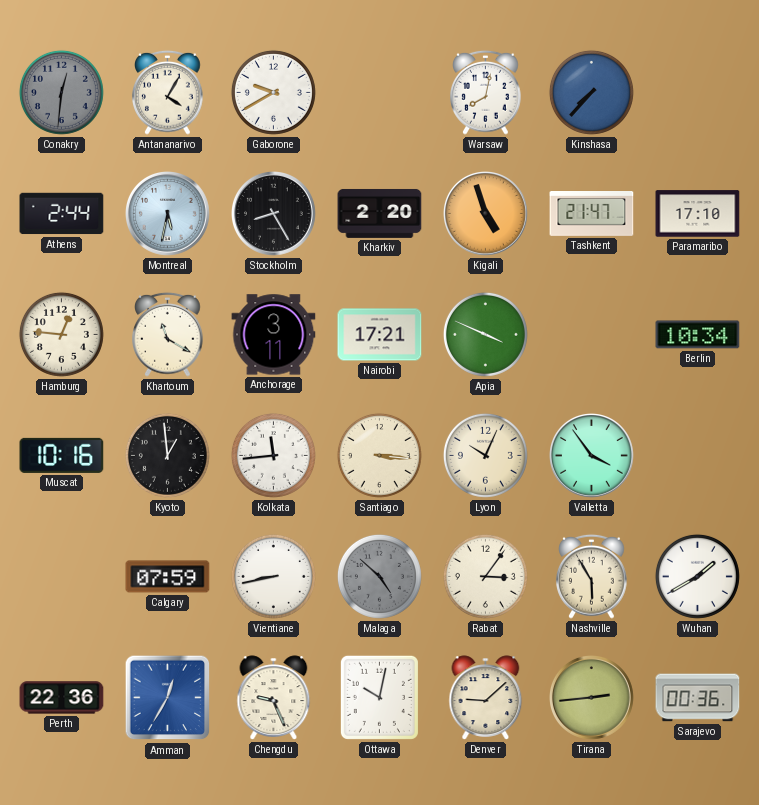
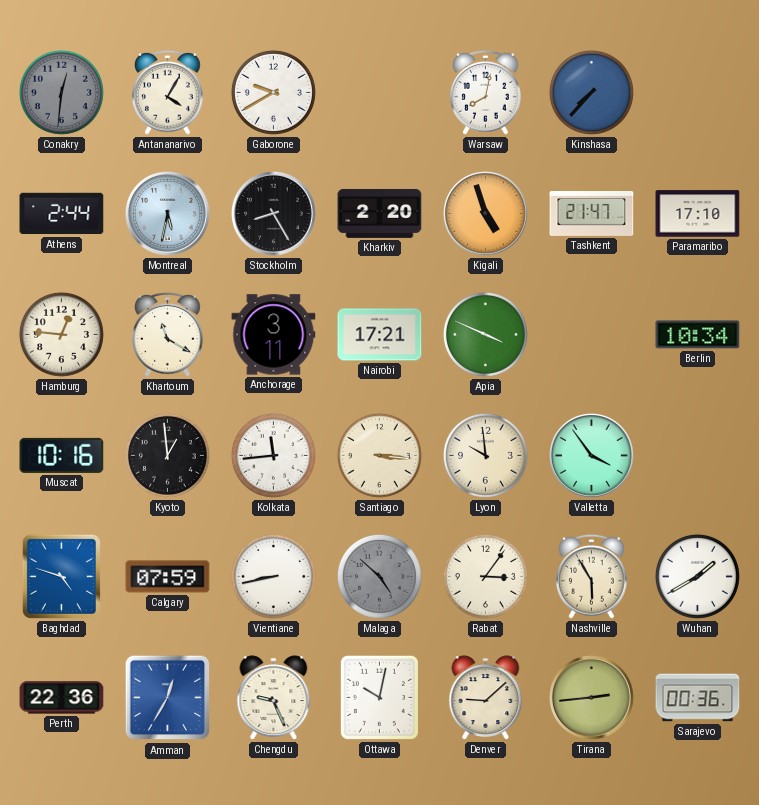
Lyon: 10:04 -> 9:59 (485, 455)
Baghdad: none -> 4:48 (61, 576)
